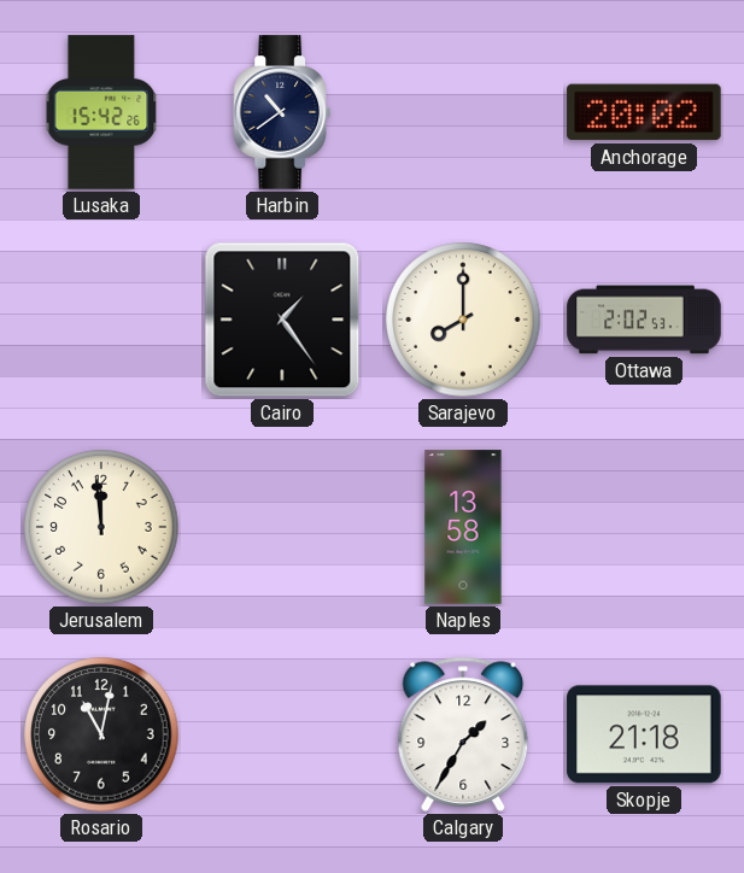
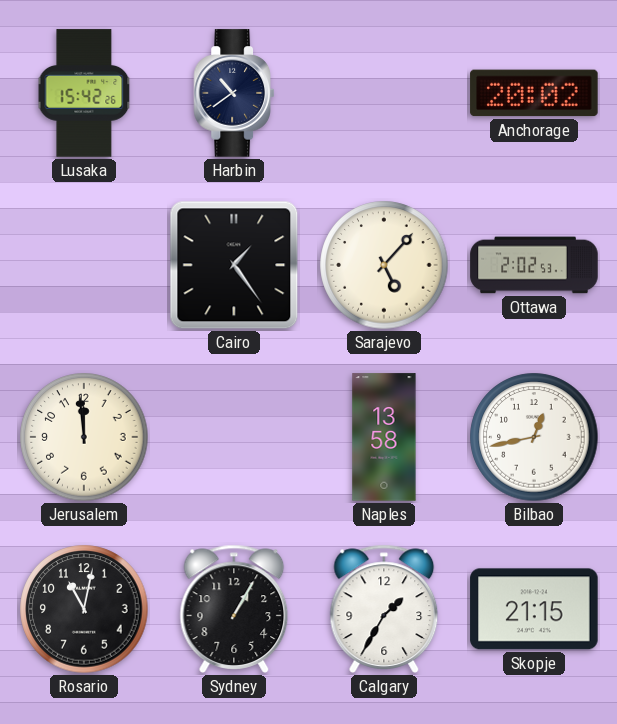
Sarajevo: 8:00 -> 5:07 (384, 265)
Bilbao: none -> 12:43 (534, 437)
Sydney: none -> 1:05 (234, 609)
Skopje: 21:18 -> 21:15 (534, 609)
